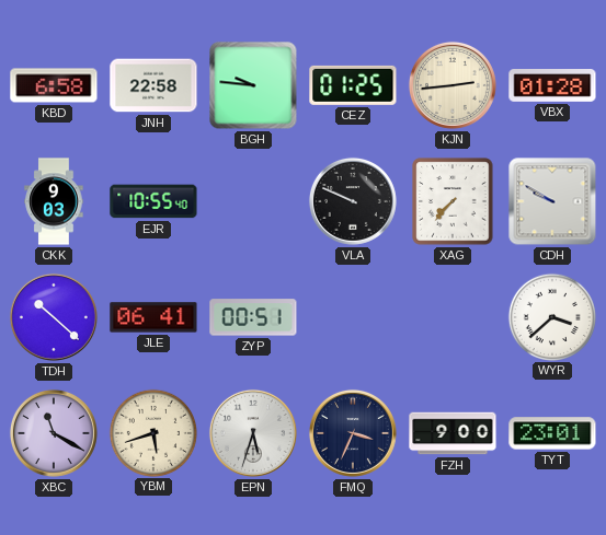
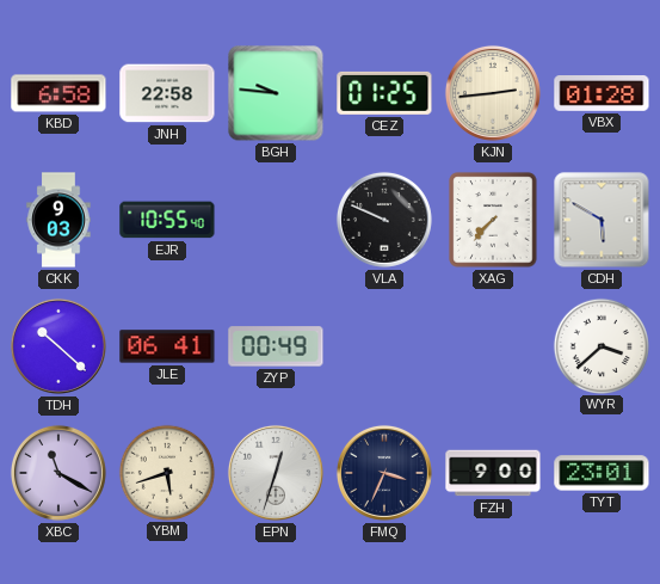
CDH: 9:50 -> 5:50 (602, 220)
ZYP: 00:51 -> 00:49 (276, 346)
EPN: 5:33 -> 12:33 (276, 473)
